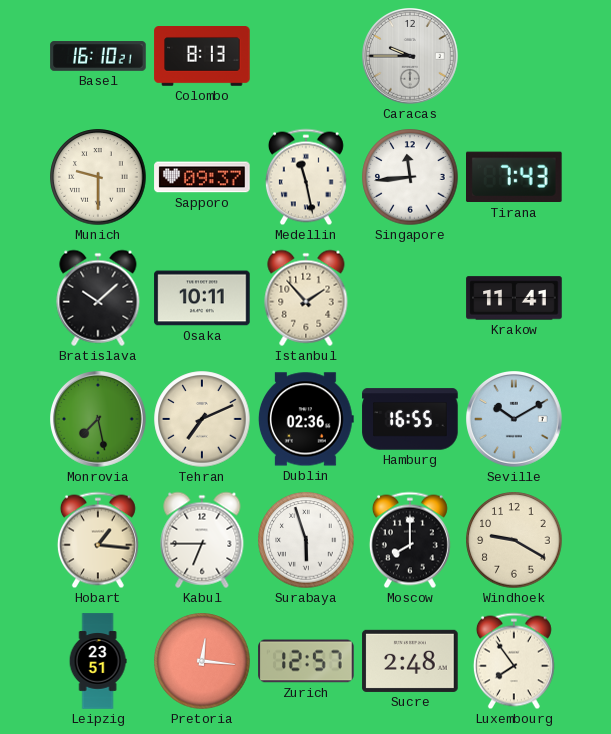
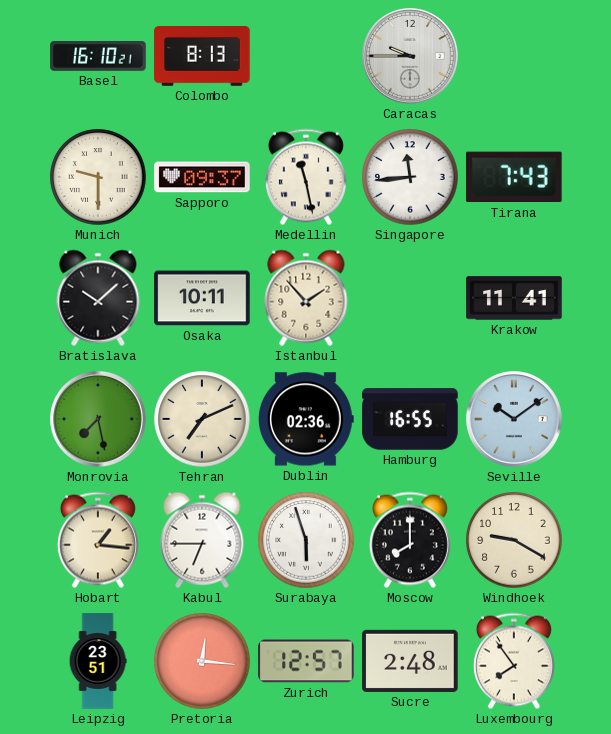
Seville: 10:10 -> 10:09 (515, 420)
